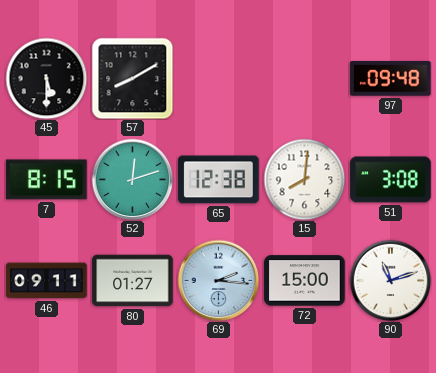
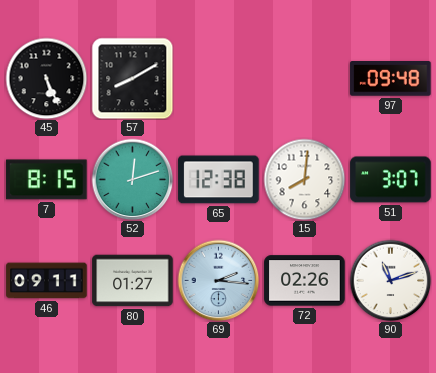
45: 5:30 -> 5:26 (46, 78)
51: 3:08 -> 3:07 (391, 180)
72: 15:00 -> 02:26 (305, 281)
